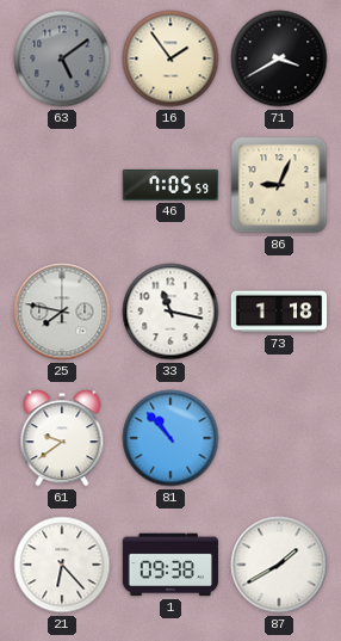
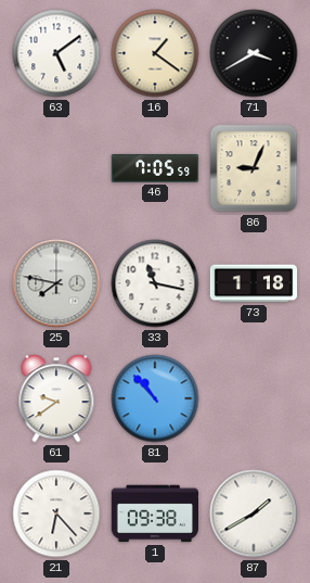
63 dial: grey -> white (56, 53)
16: 1:54 -> 1:21 (155, 53)
